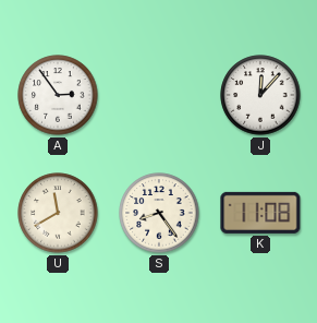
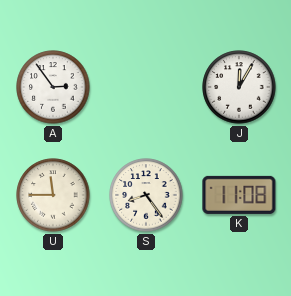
J: 12:07 -> 12:05 (239, 87)
U: 11:40 -> 11:45 (53, 195)
